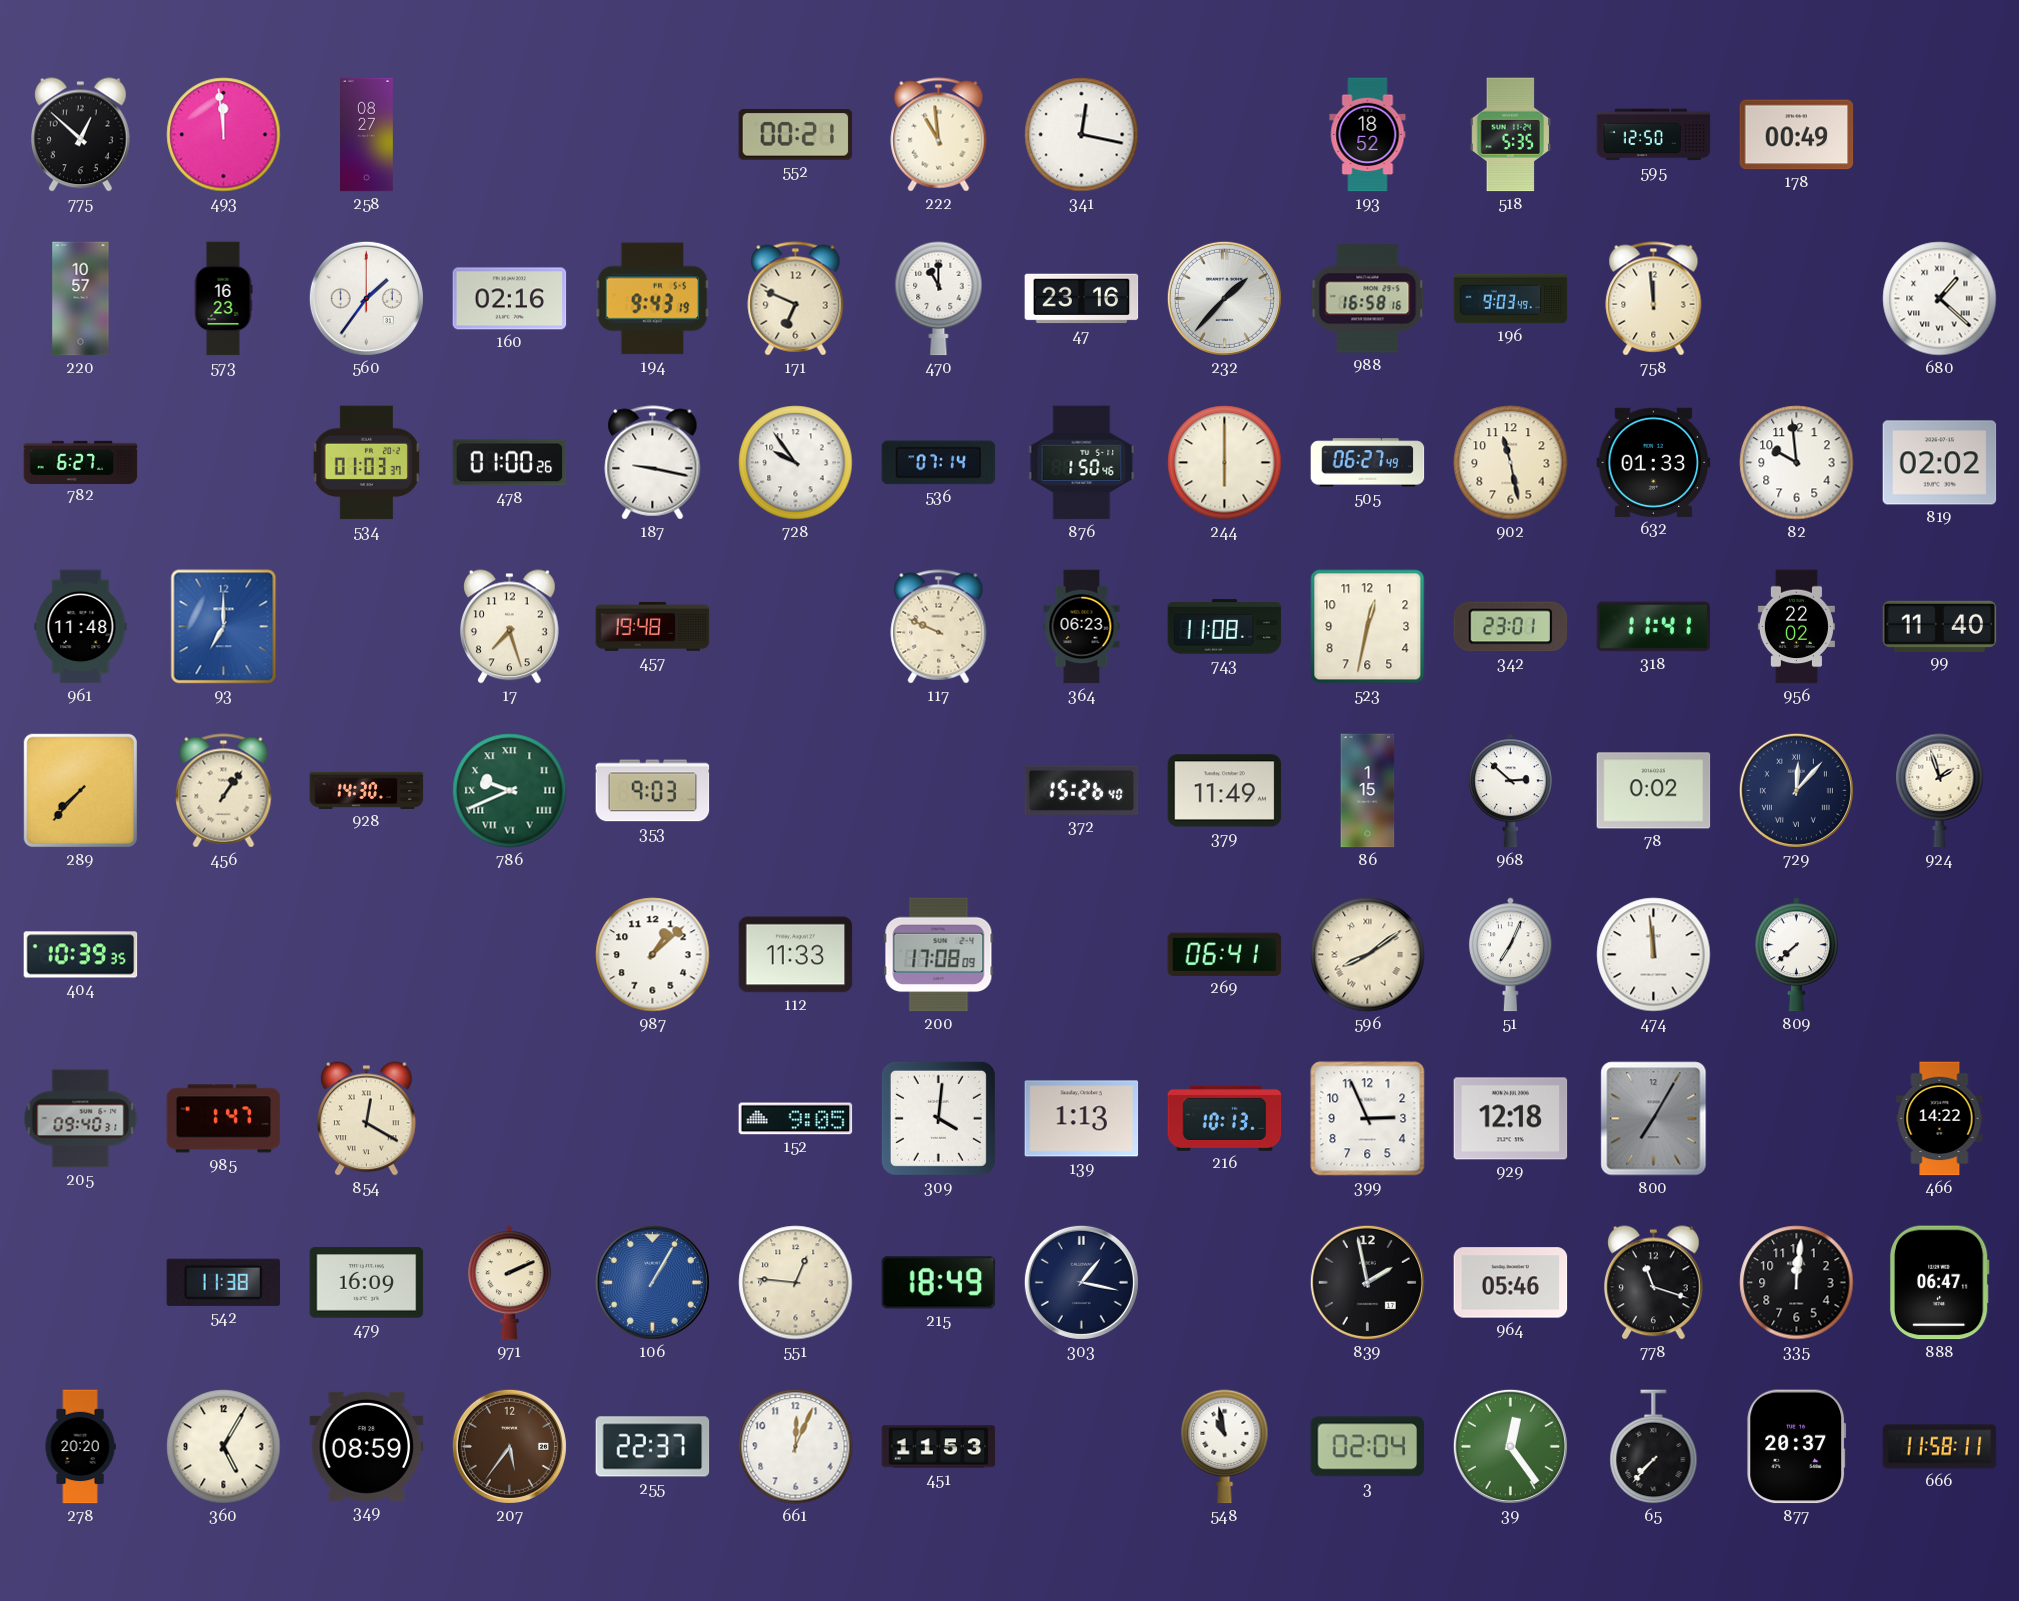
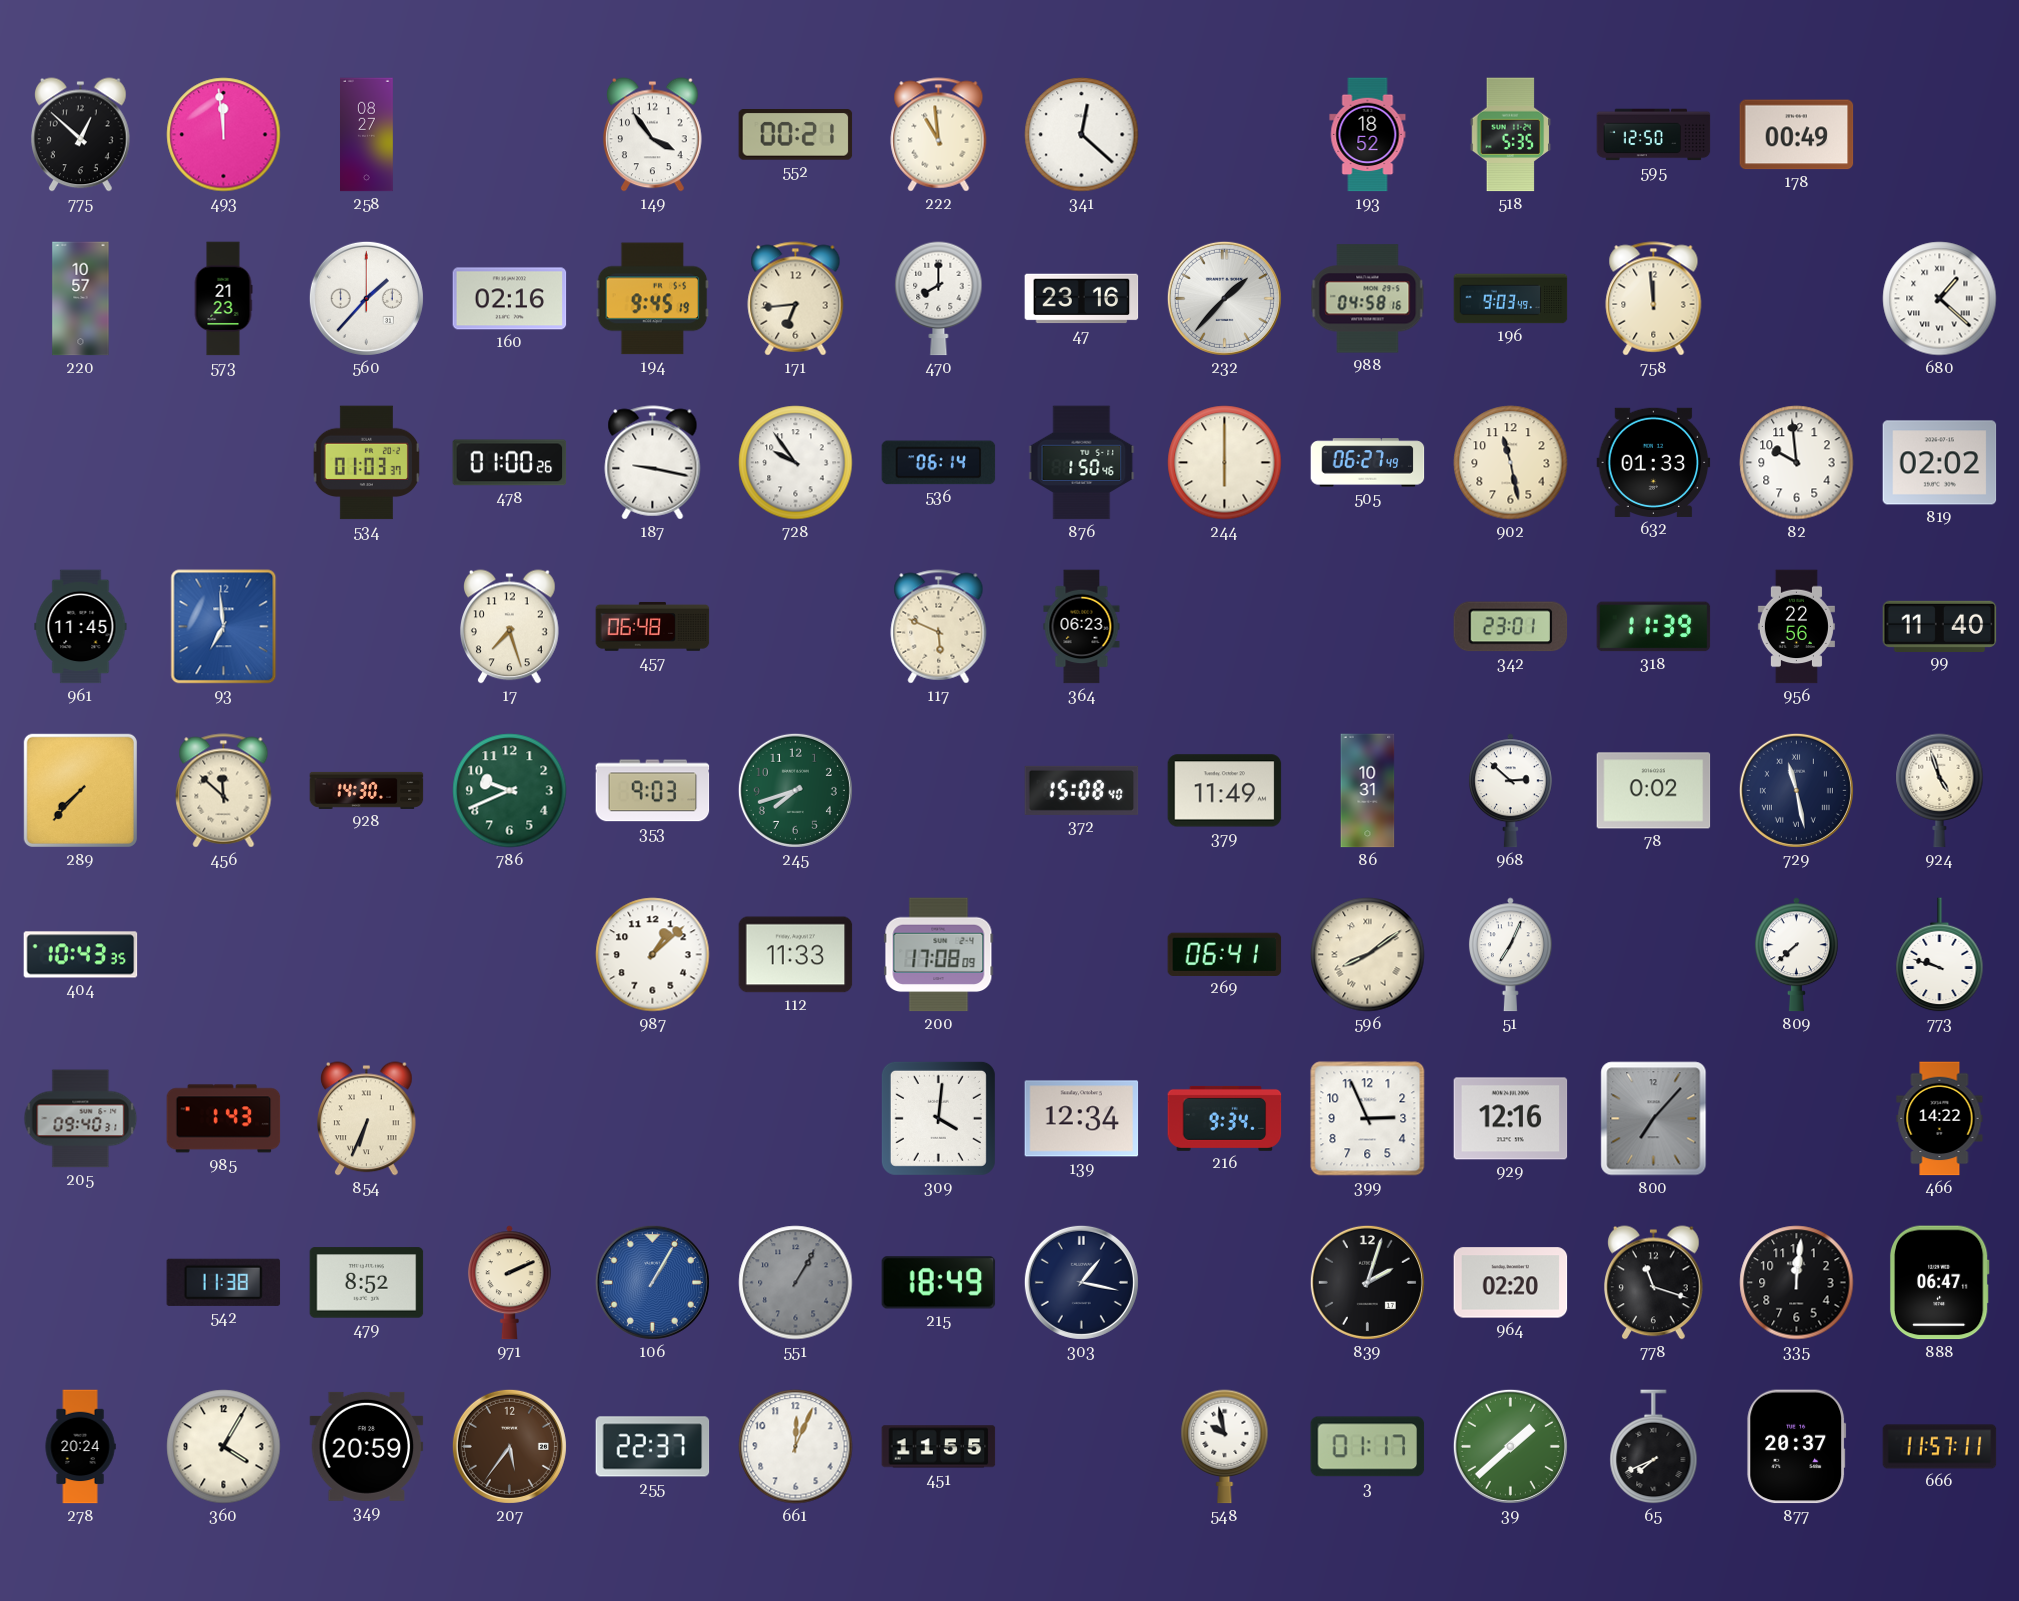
149: none -> 3:54 (653, 135)
341: 12:17 -> 12:22 (1082, 135)
573: 16:23 -> 21:23 (223, 299)
560: 1:36 -> 1:37 (366, 298)
194: 9:43 -> 9:45 (653, 299)
171: 6:49 -> 6:44 (796, 299)
470: 11:00 -> 8:00 (939, 299)
988: 16:58 -> 04:58 (1368, 299)
782: 6:27 -> none (81, 462)
536: 07:14 -> 06:14 (939, 463)
961: 11:48 -> 11:45 (81, 627)
93: 7:00 -> 6:59 (224, 627)
457: 19:48 -> 06:48 (653, 626)
117: 9:49 -> 5:49 (939, 627)
743: 11:08 -> none (1225, 627)
523: 12:32 -> none (1368, 627)
318: 11:41 -> 11:39 (1654, 627)
956: 22:02 -> 22:56 (1796, 627)
456: 1:06 -> 11:52 (224, 791)
786 numerals: Roman -> Arabic (510, 791)
245: none -> 7:42 (795, 790)
372: 15:26 -> 15:08 (1082, 790)
86: 1:15 -> 10:31 (1368, 791)
729: 12:07 -> 11:28 (1796, 790)
924: 1:57 -> 4:57 (1940, 791)
404: 10:39 -> 10:43 (81, 955)
474: 11:59 -> none (1654, 955)
773: none -> 9:48 (1940, 955)
985: 1:47 -> 1:43 (224, 1119)
854: 12:20 -> 6:34 (367, 1119)
152: 9:05 -> none (796, 1119)
139: 1:13 -> 12:34 (1082, 1119)
216: 10:13 -> 9:34 (1225, 1118)
929: 12:18 -> 12:16 (1511, 1119)
800: 7:05 -> 7:07 (1654, 1119)
479: 16:09 -> 8:52 (367, 1283)
551: 12:46 -> 1:05 (796, 1283)
551 dial: cream -> grey (796, 1283)
839: 1:58 -> 2:03 (1367, 1282)
964: 05:46 -> 02:20 (1511, 1283)
278: 20:20 -> 20:24 (80, 1447)
360: 5:05 -> 4:05 (224, 1447)
349: 08:59 -> 20:59 (367, 1446)
451: 11:53 -> 11:55 (939, 1447)
548: 10:58 -> 9:58 (1225, 1447)
3: 02:04 -> 01:17 (1368, 1447)
39: 12:24 -> 1:38 (1510, 1446)
65: 7:37 -> 7:41 (1654, 1447)
666: 11:58 -> 11:57 (1940, 1447)
